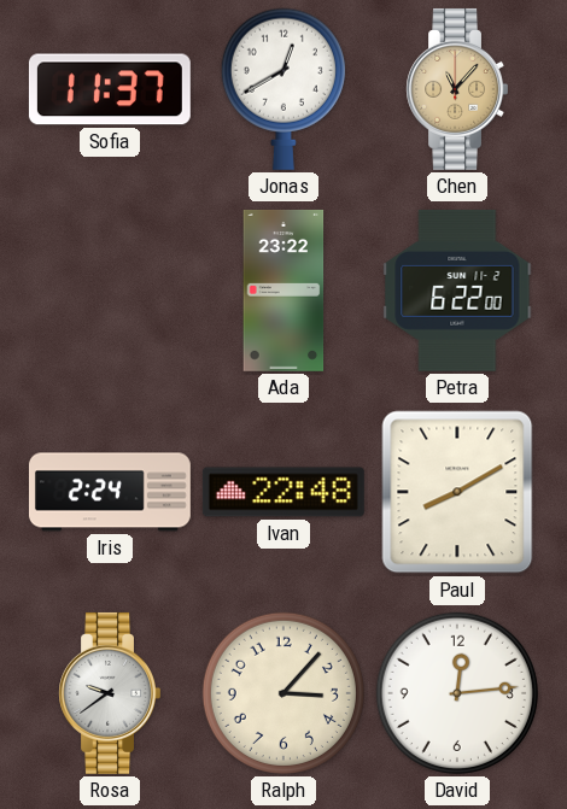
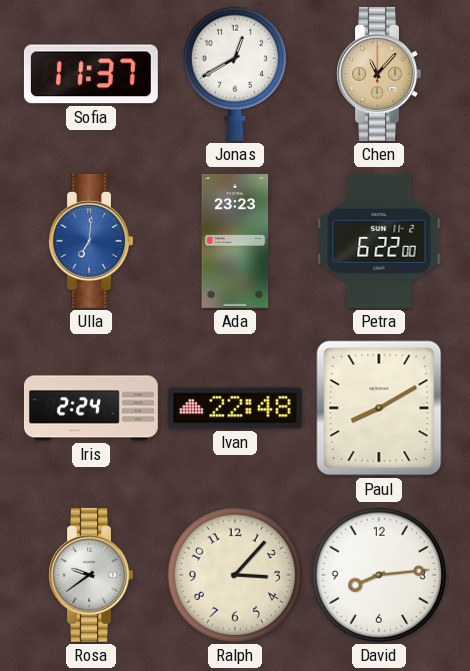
Ulla: none -> 7:01 (90, 241)
Ada: 23:22 -> 23:23 (235, 241)
David: 12:14 -> 8:14 (379, 575)
